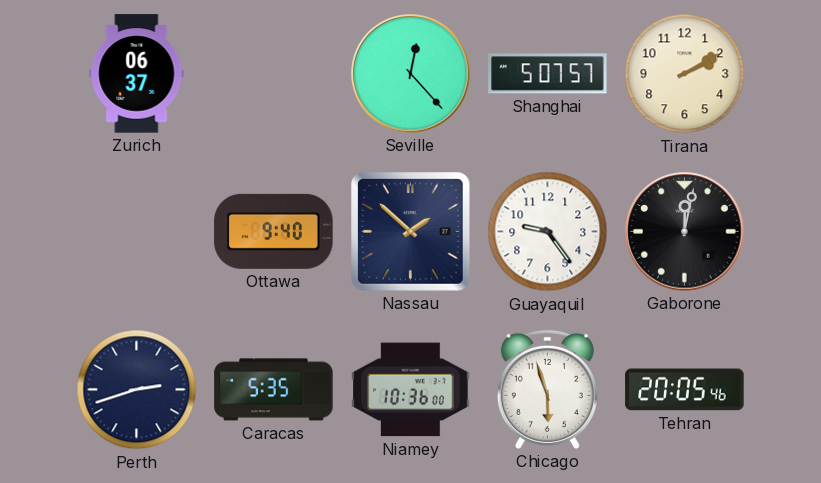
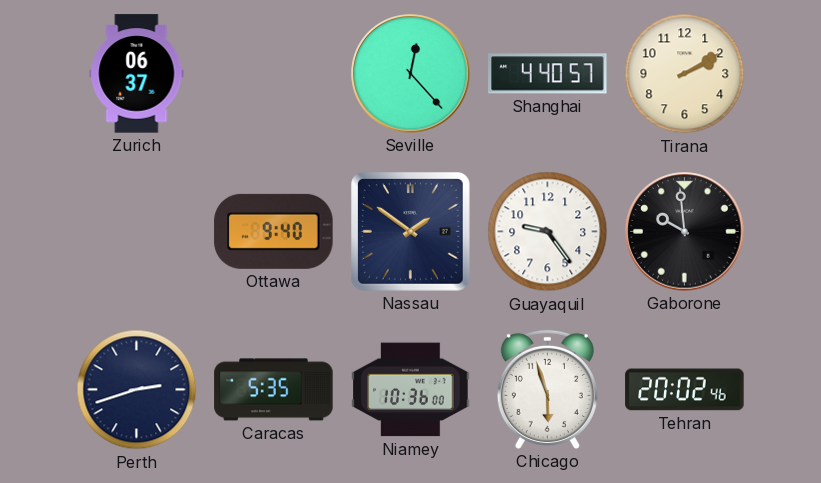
Shanghai: 5:07 -> 4:40 (548, 74)
Nassau: 1:52 -> 1:51 (411, 232)
Gaborone: 12:02 -> 9:59 (685, 232)
Tehran: 20:05 -> 20:02 (685, 390)
